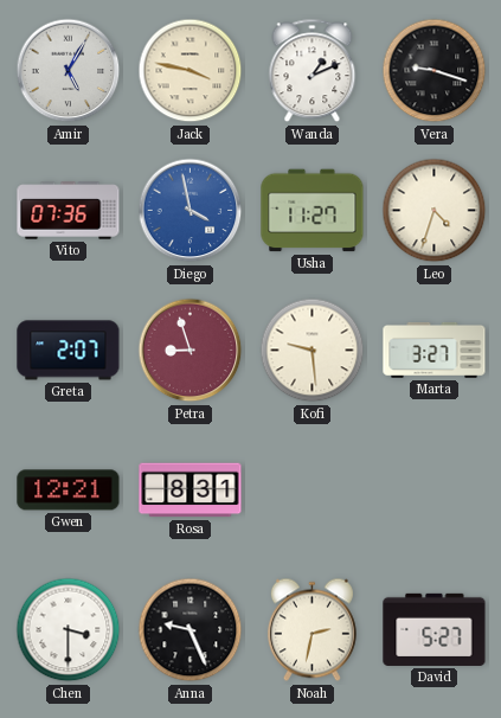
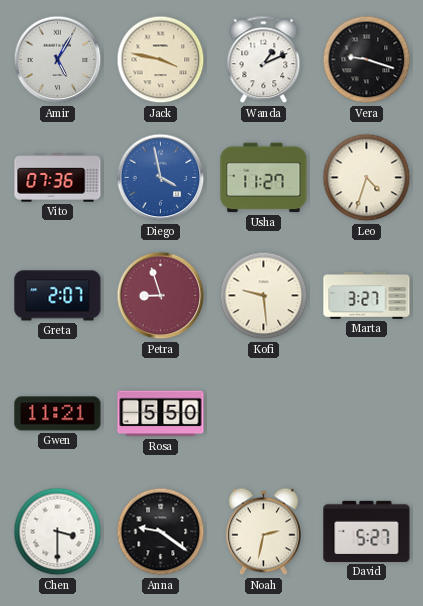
Gwen: 12:21 -> 11:21 (58, 414)
Rosa: 8:31 -> 5:50 (161, 414)
Anna: 9:26 -> 9:21 (161, 532)
